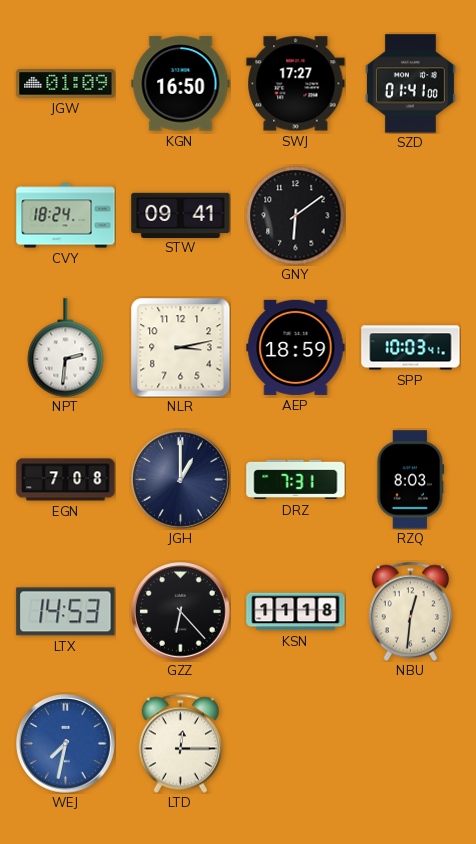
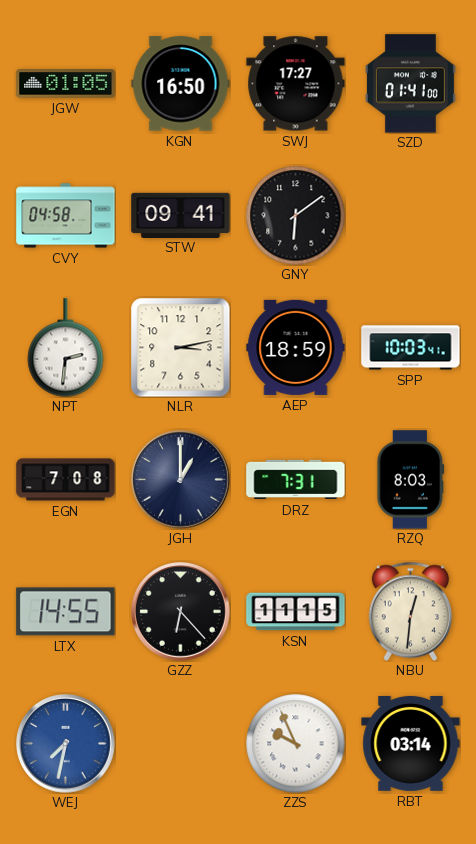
JGW: 01:09 -> 01:05 (66, 84)
CVY: 18:24 -> 04:58 (66, 216)
LTX: 14:53 -> 14:55 (66, 612)
KSN: 11:18 -> 11:15 (296, 612)
LTD: 12:15 -> none (180, 743)
ZZS: none -> 9:56 (296, 744)
RBT: none -> 03:14 (411, 743)
